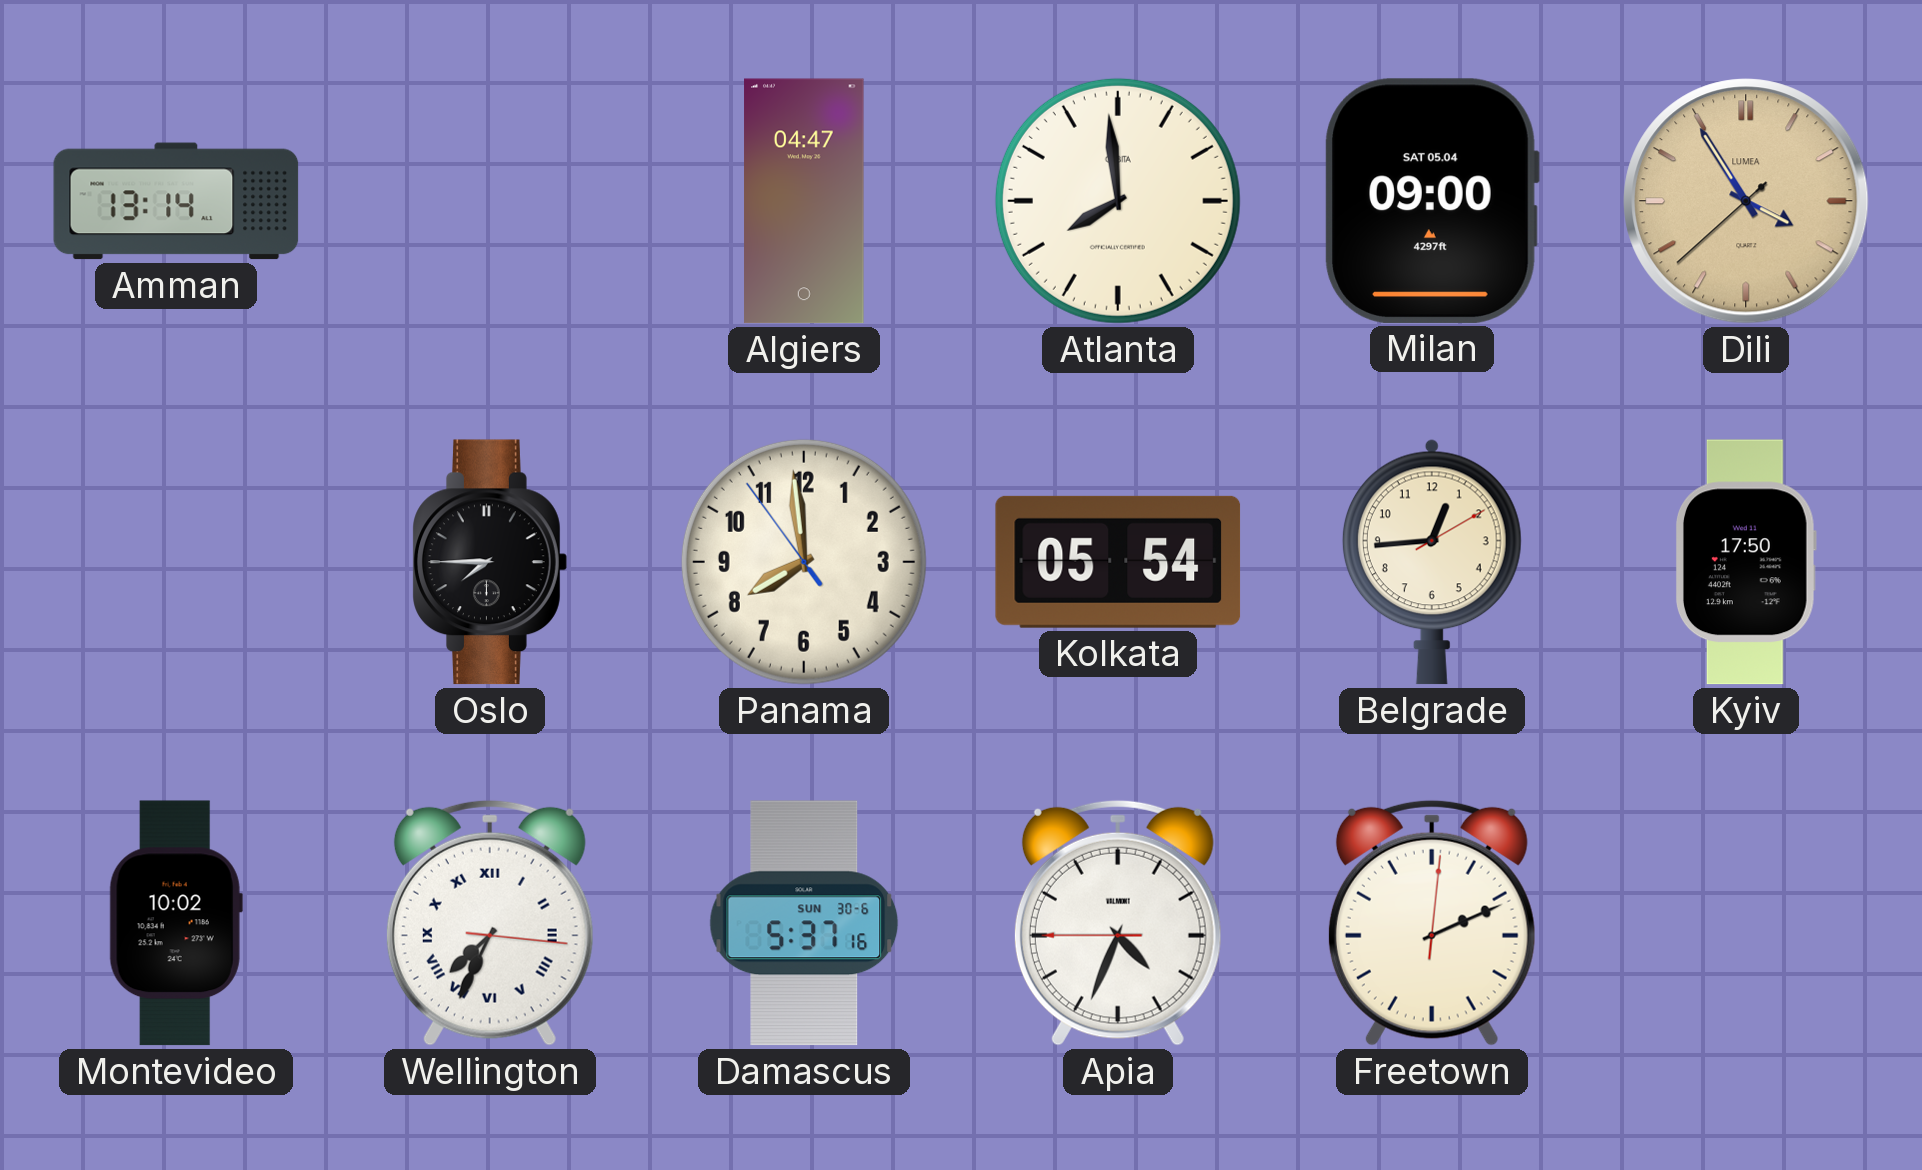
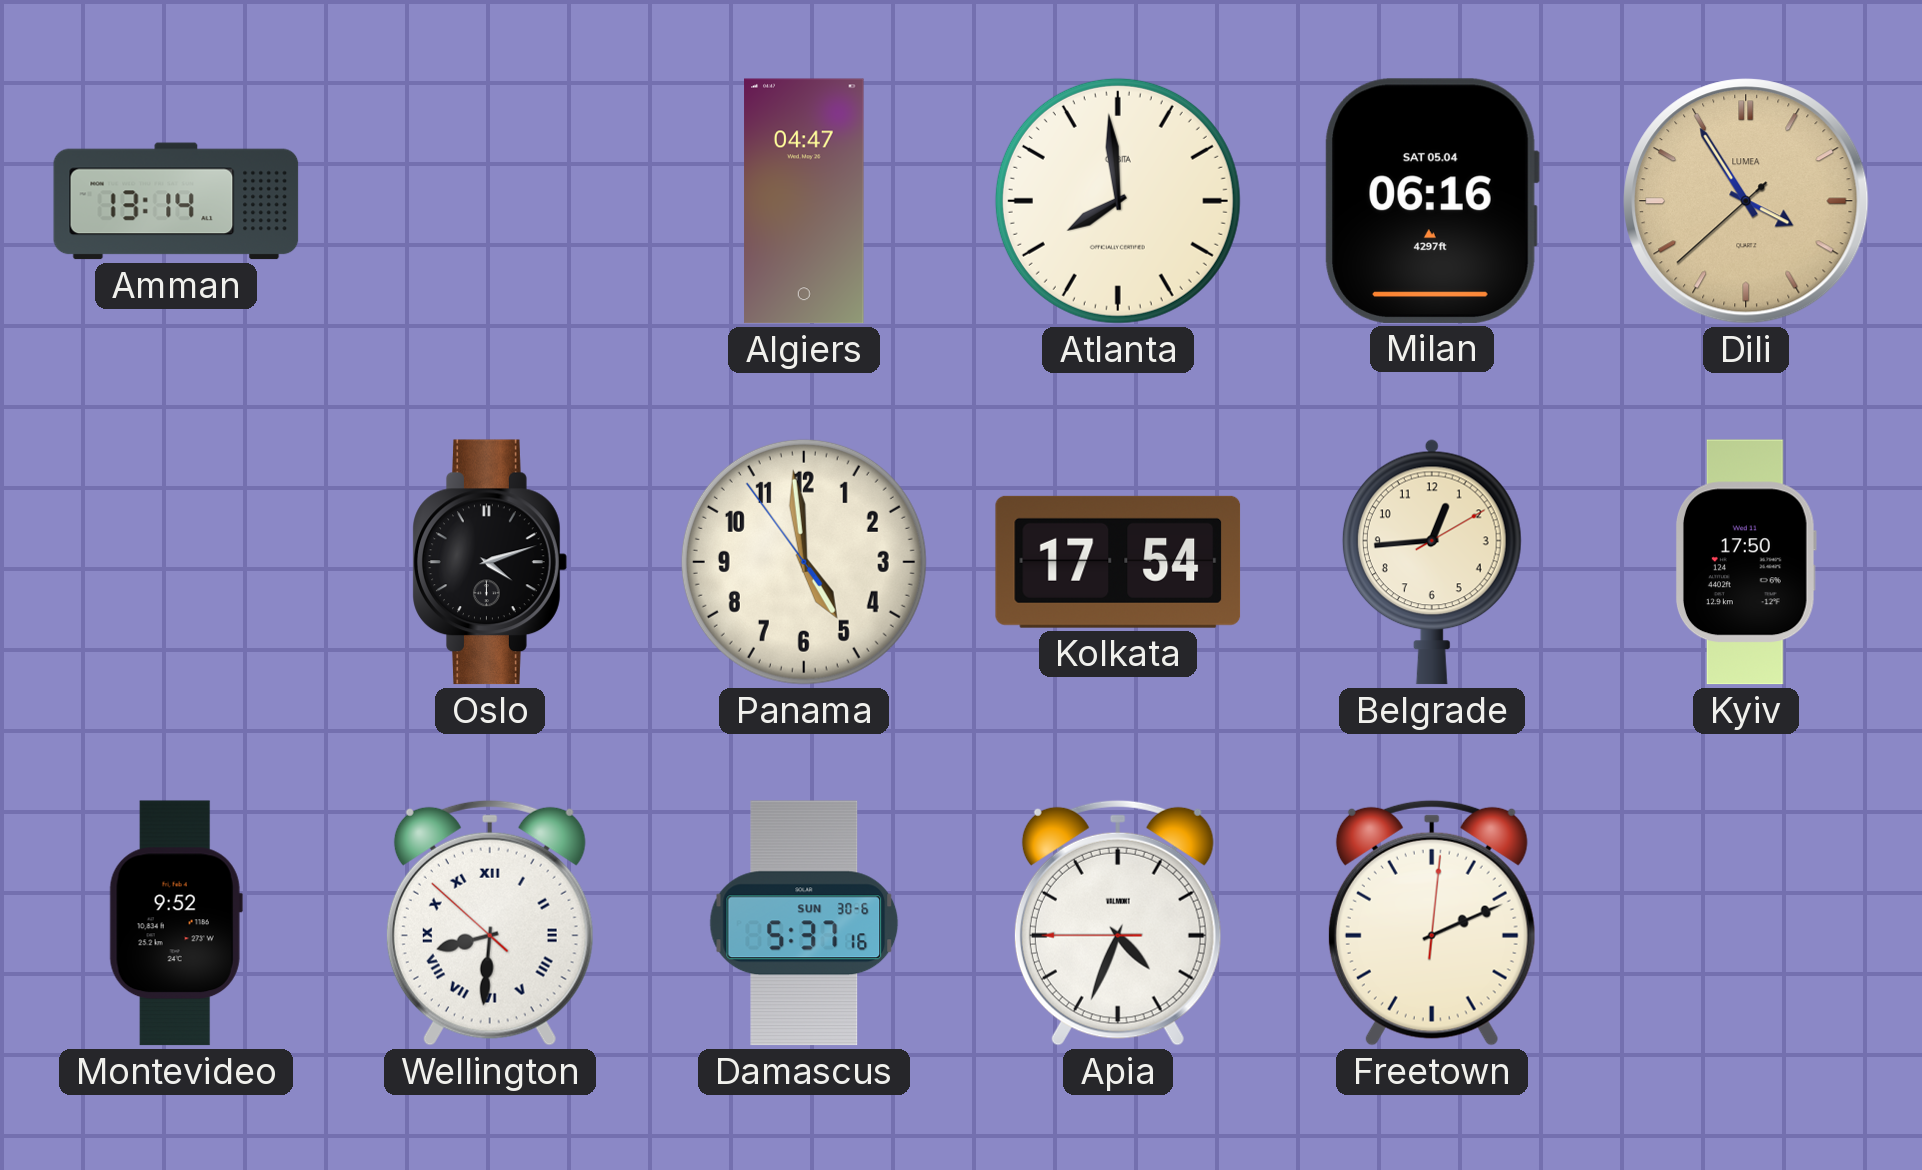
Milan: 09:00 -> 06:16 (1432, 201)
Oslo: 7:45 -> 4:12 (490, 562)
Panama: 7:58 -> 4:58 (804, 562)
Kolkata: 05:54 -> 17:54 (1118, 562)
Montevideo: 10:02 -> 9:52 (176, 923)
Wellington: 7:34 -> 8:30 (490, 923)
